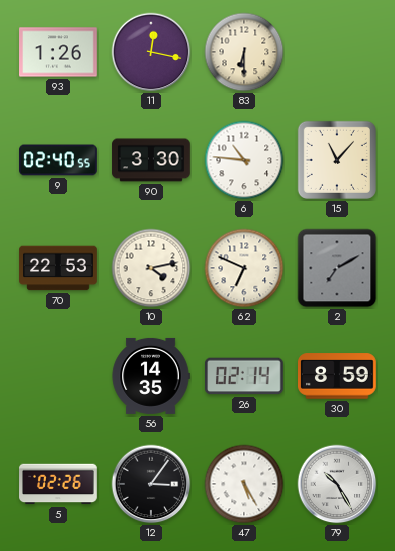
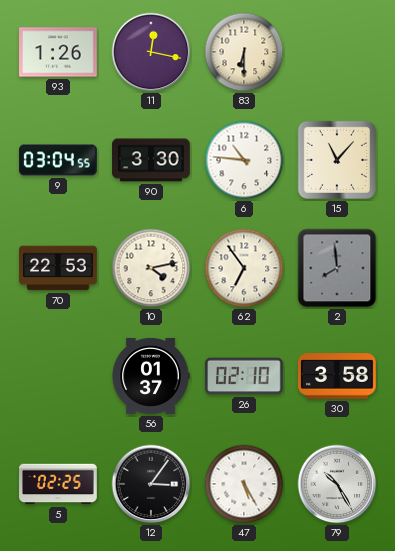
9: 02:40 -> 03:04 (58, 160)
62: 6:49 -> 6:54 (244, 268)
2: 7:10 -> 7:59 (337, 268)
56: 14:35 -> 01:37 (151, 376)
26: 02:14 -> 02:10 (245, 376)
30: 8:59 -> 3:58 (337, 376)
5: 02:26 -> 02:25 (58, 484)
